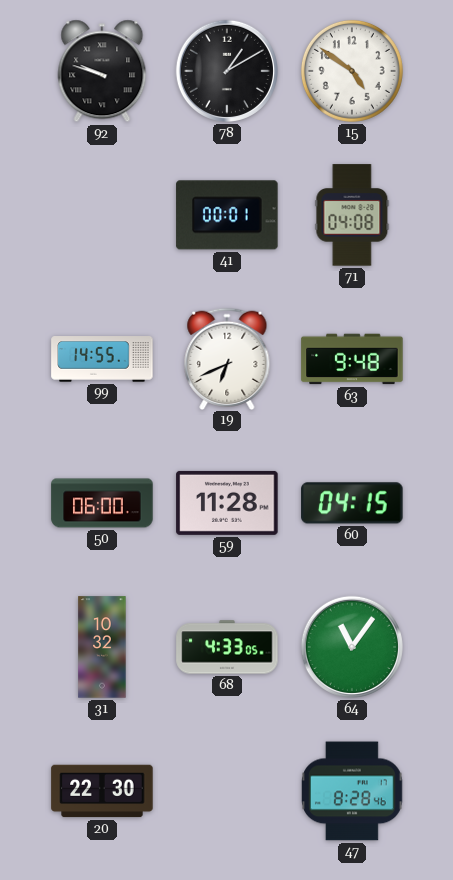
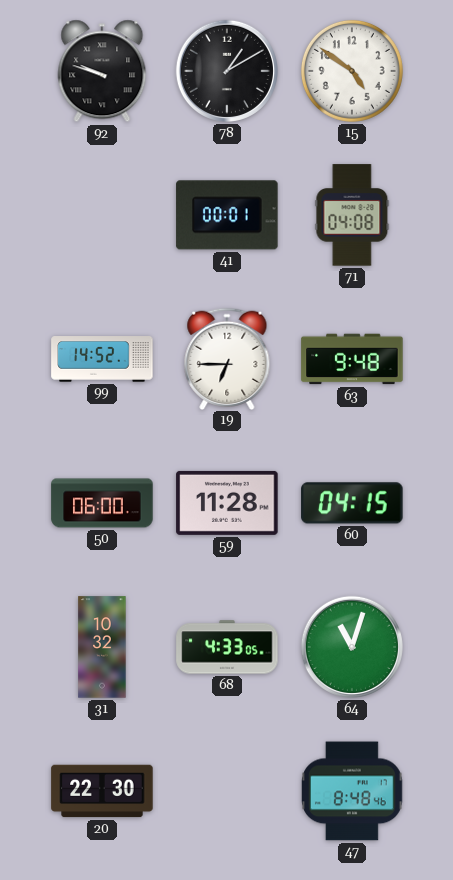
99: 14:55 -> 14:52 (102, 359)
19: 6:41 -> 6:45 (227, 358)
64: 11:06 -> 11:03 (352, 647)
47: 8:28 -> 8:48 (353, 791)
